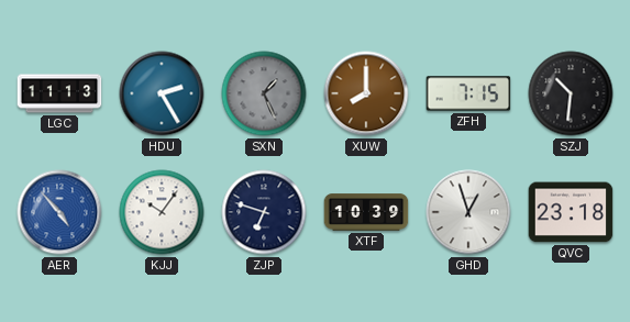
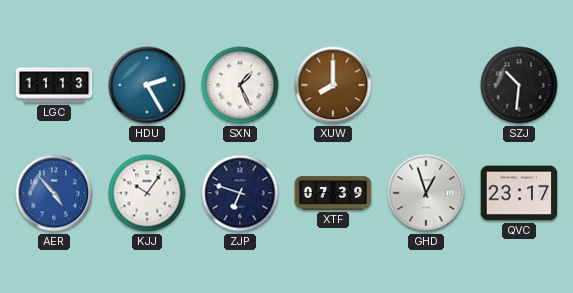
SXN dial: grey -> white (240, 85)
ZFH: 7:15 -> none (468, 93)
XTF: 10:39 -> 07:39 (333, 193)
QVC: 23:18 -> 23:17 (519, 193)
